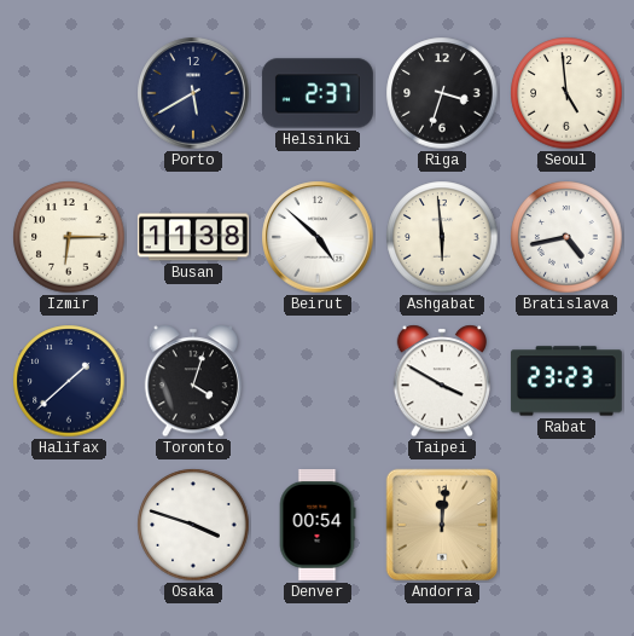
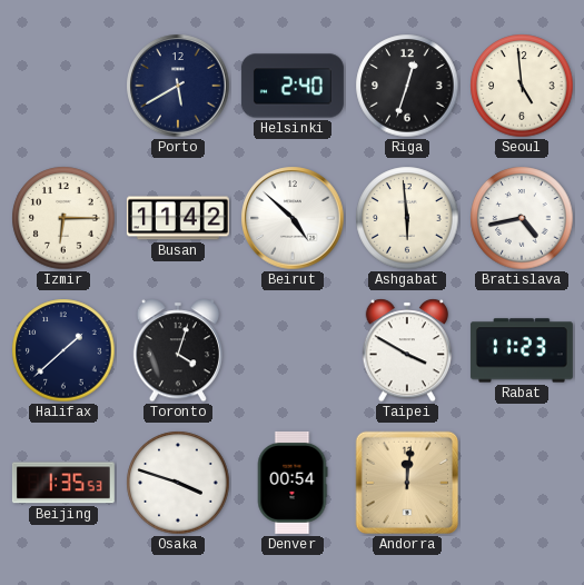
Helsinki: 2:37 -> 2:40 (293, 86)
Riga: 3:33 -> 12:33 (407, 86)
Busan: 11:38 -> 11:42 (178, 218)
Rabat: 23:23 -> 11:23 (522, 350)
Beijing: none -> 1:35 (63, 483)
